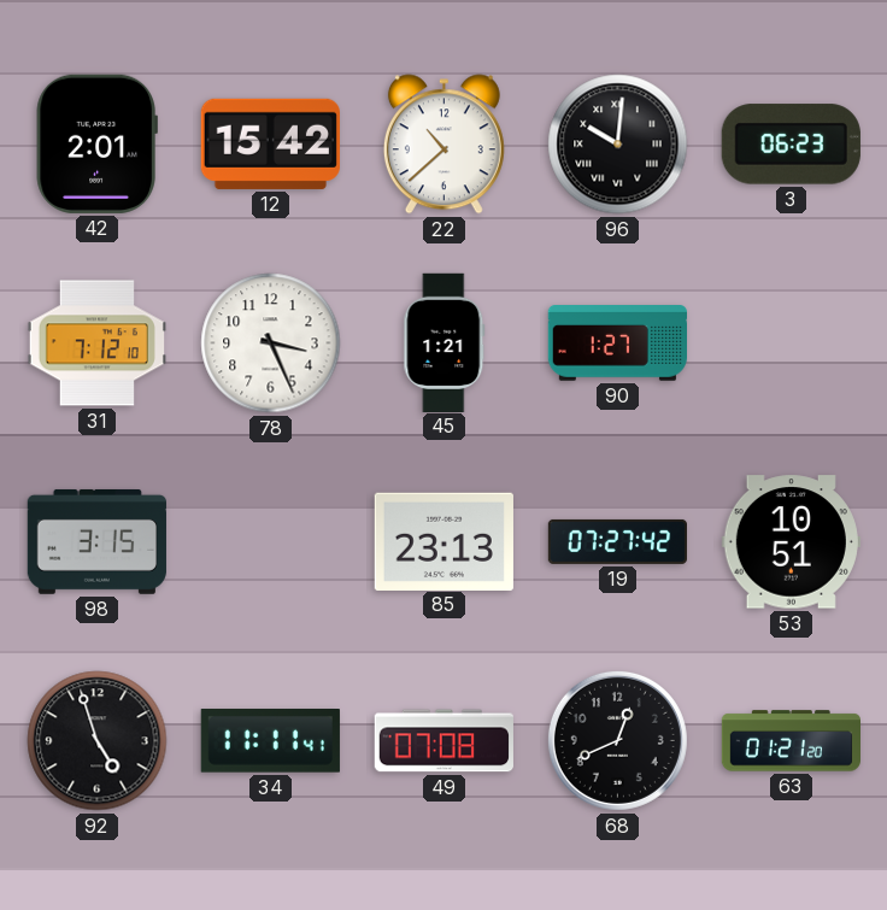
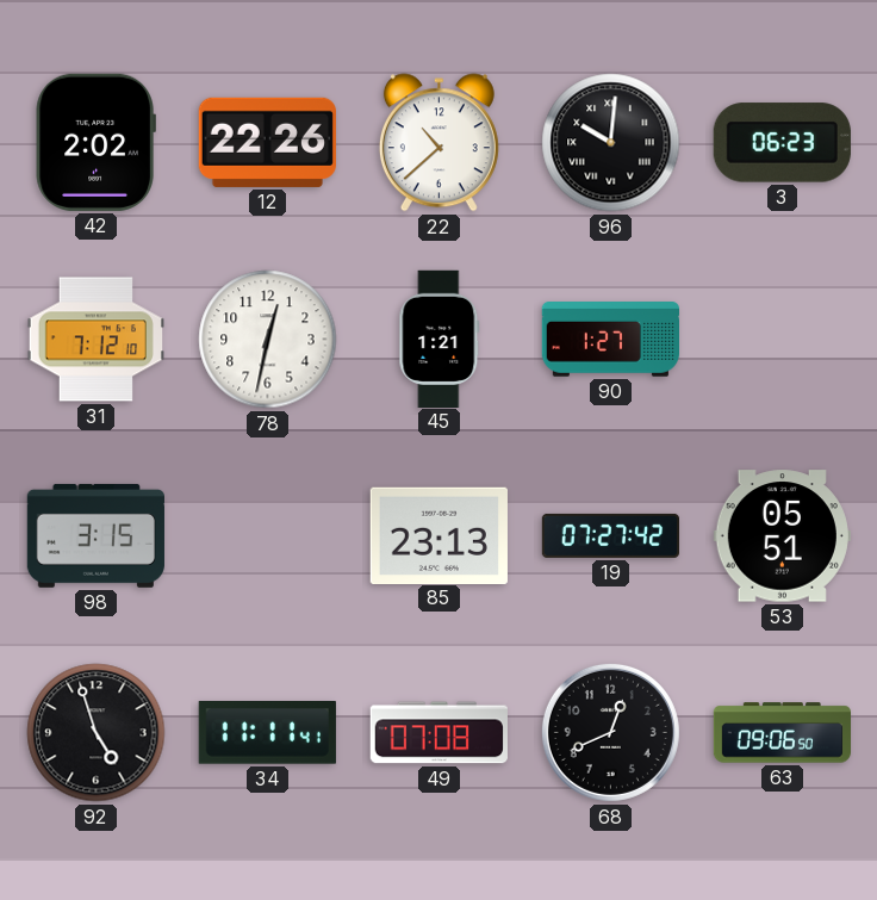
42: 2:01 -> 2:02 (95, 142)
12: 15:42 -> 22:26 (267, 142)
78: 3:26 -> 12:32 (268, 340)
53: 10:51 -> 05:51 (782, 536)
63: 01:21 -> 09:06 (782, 733)
